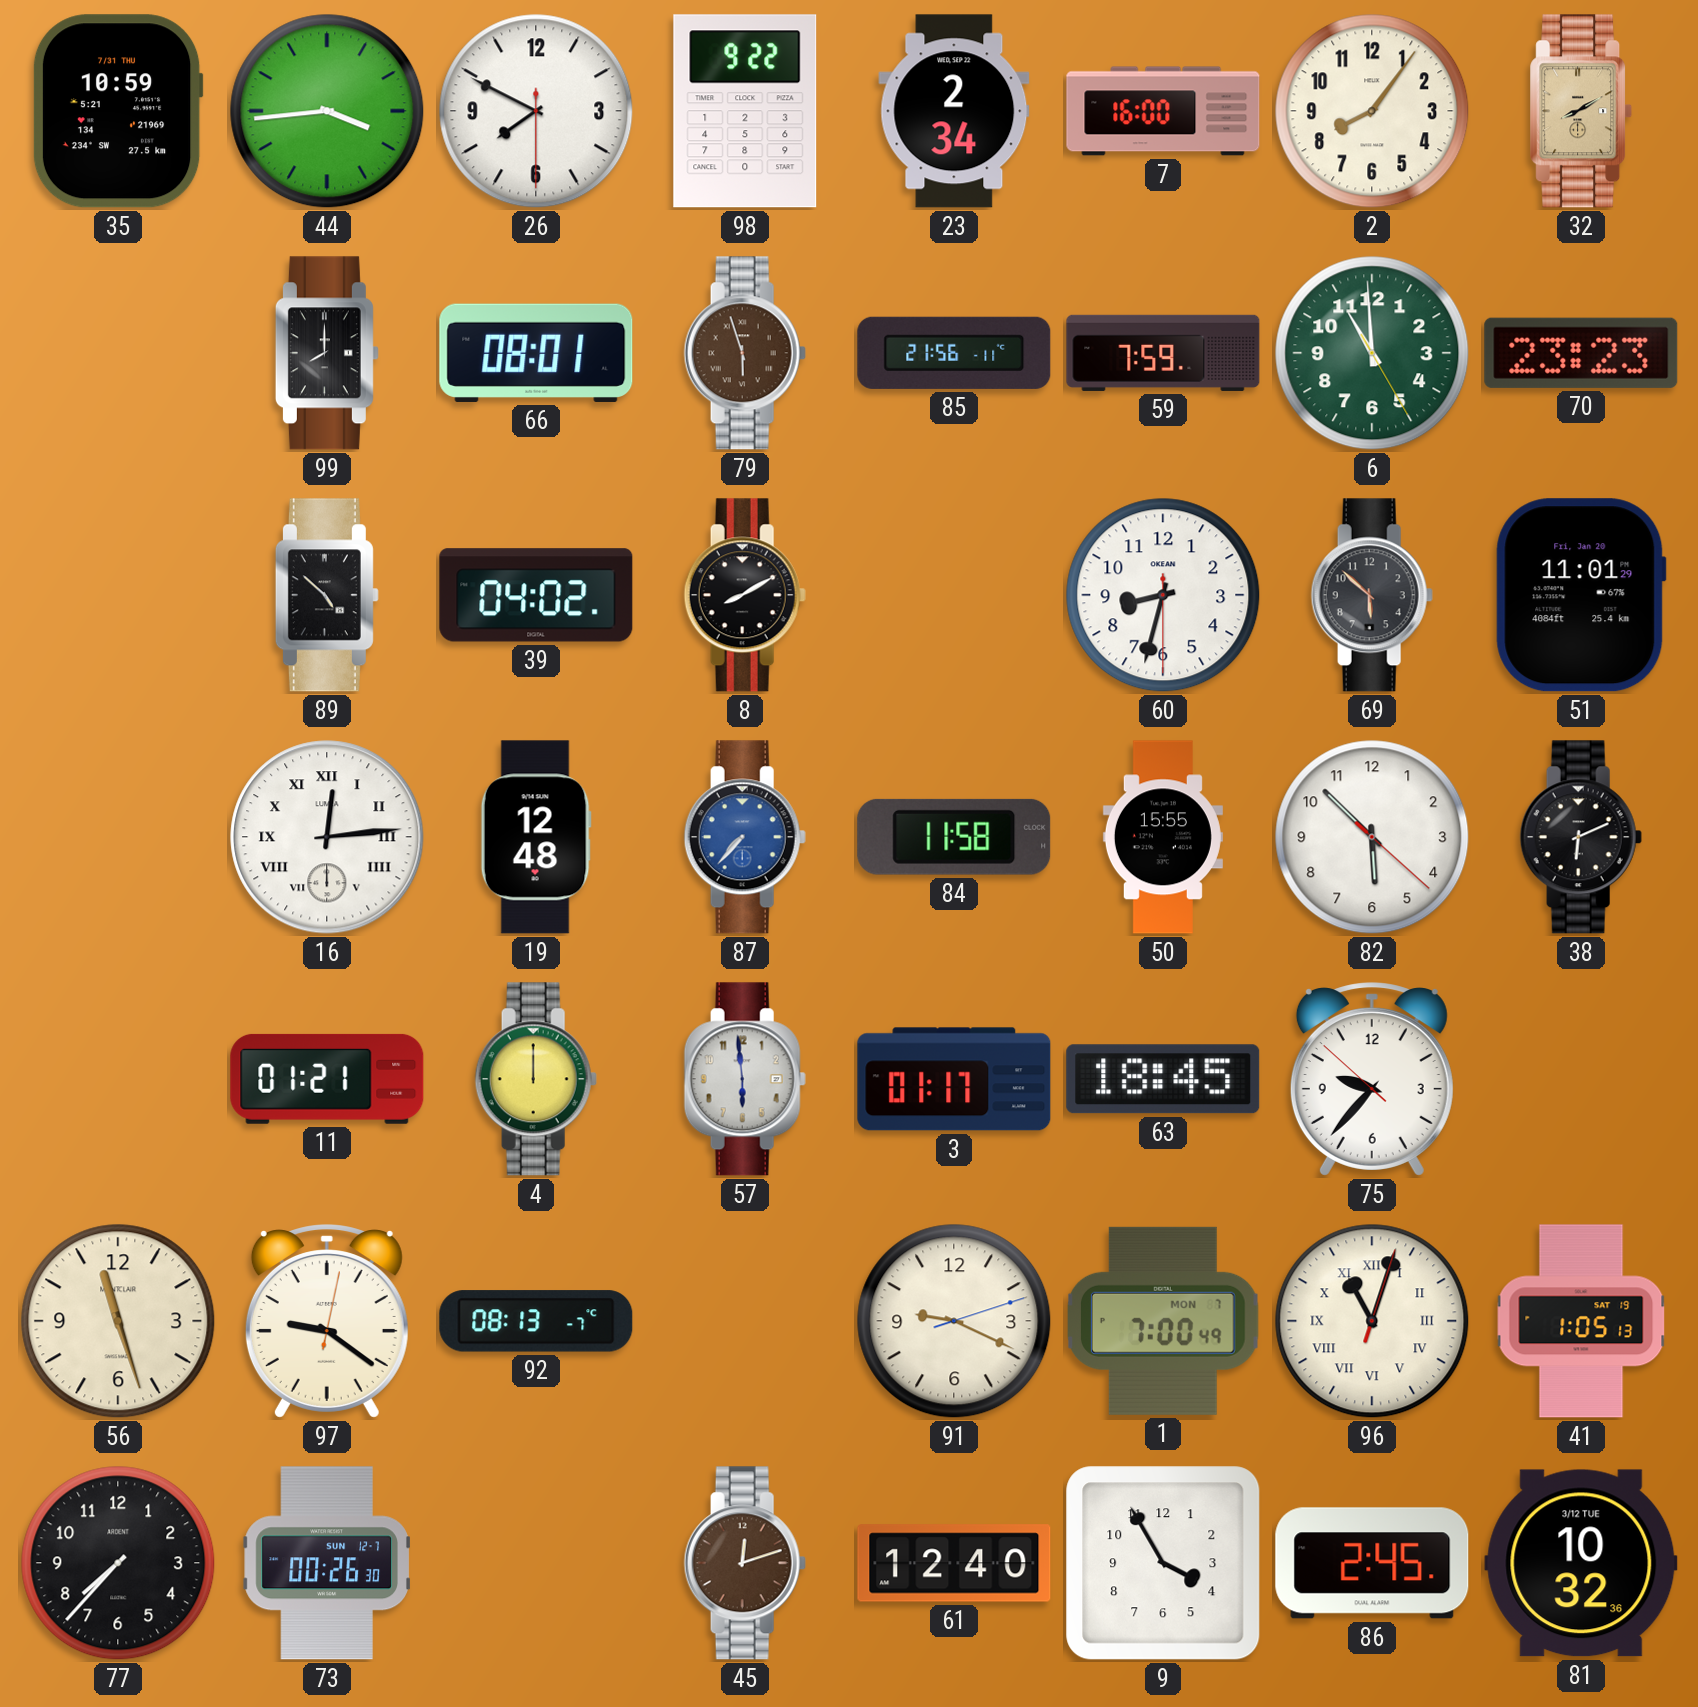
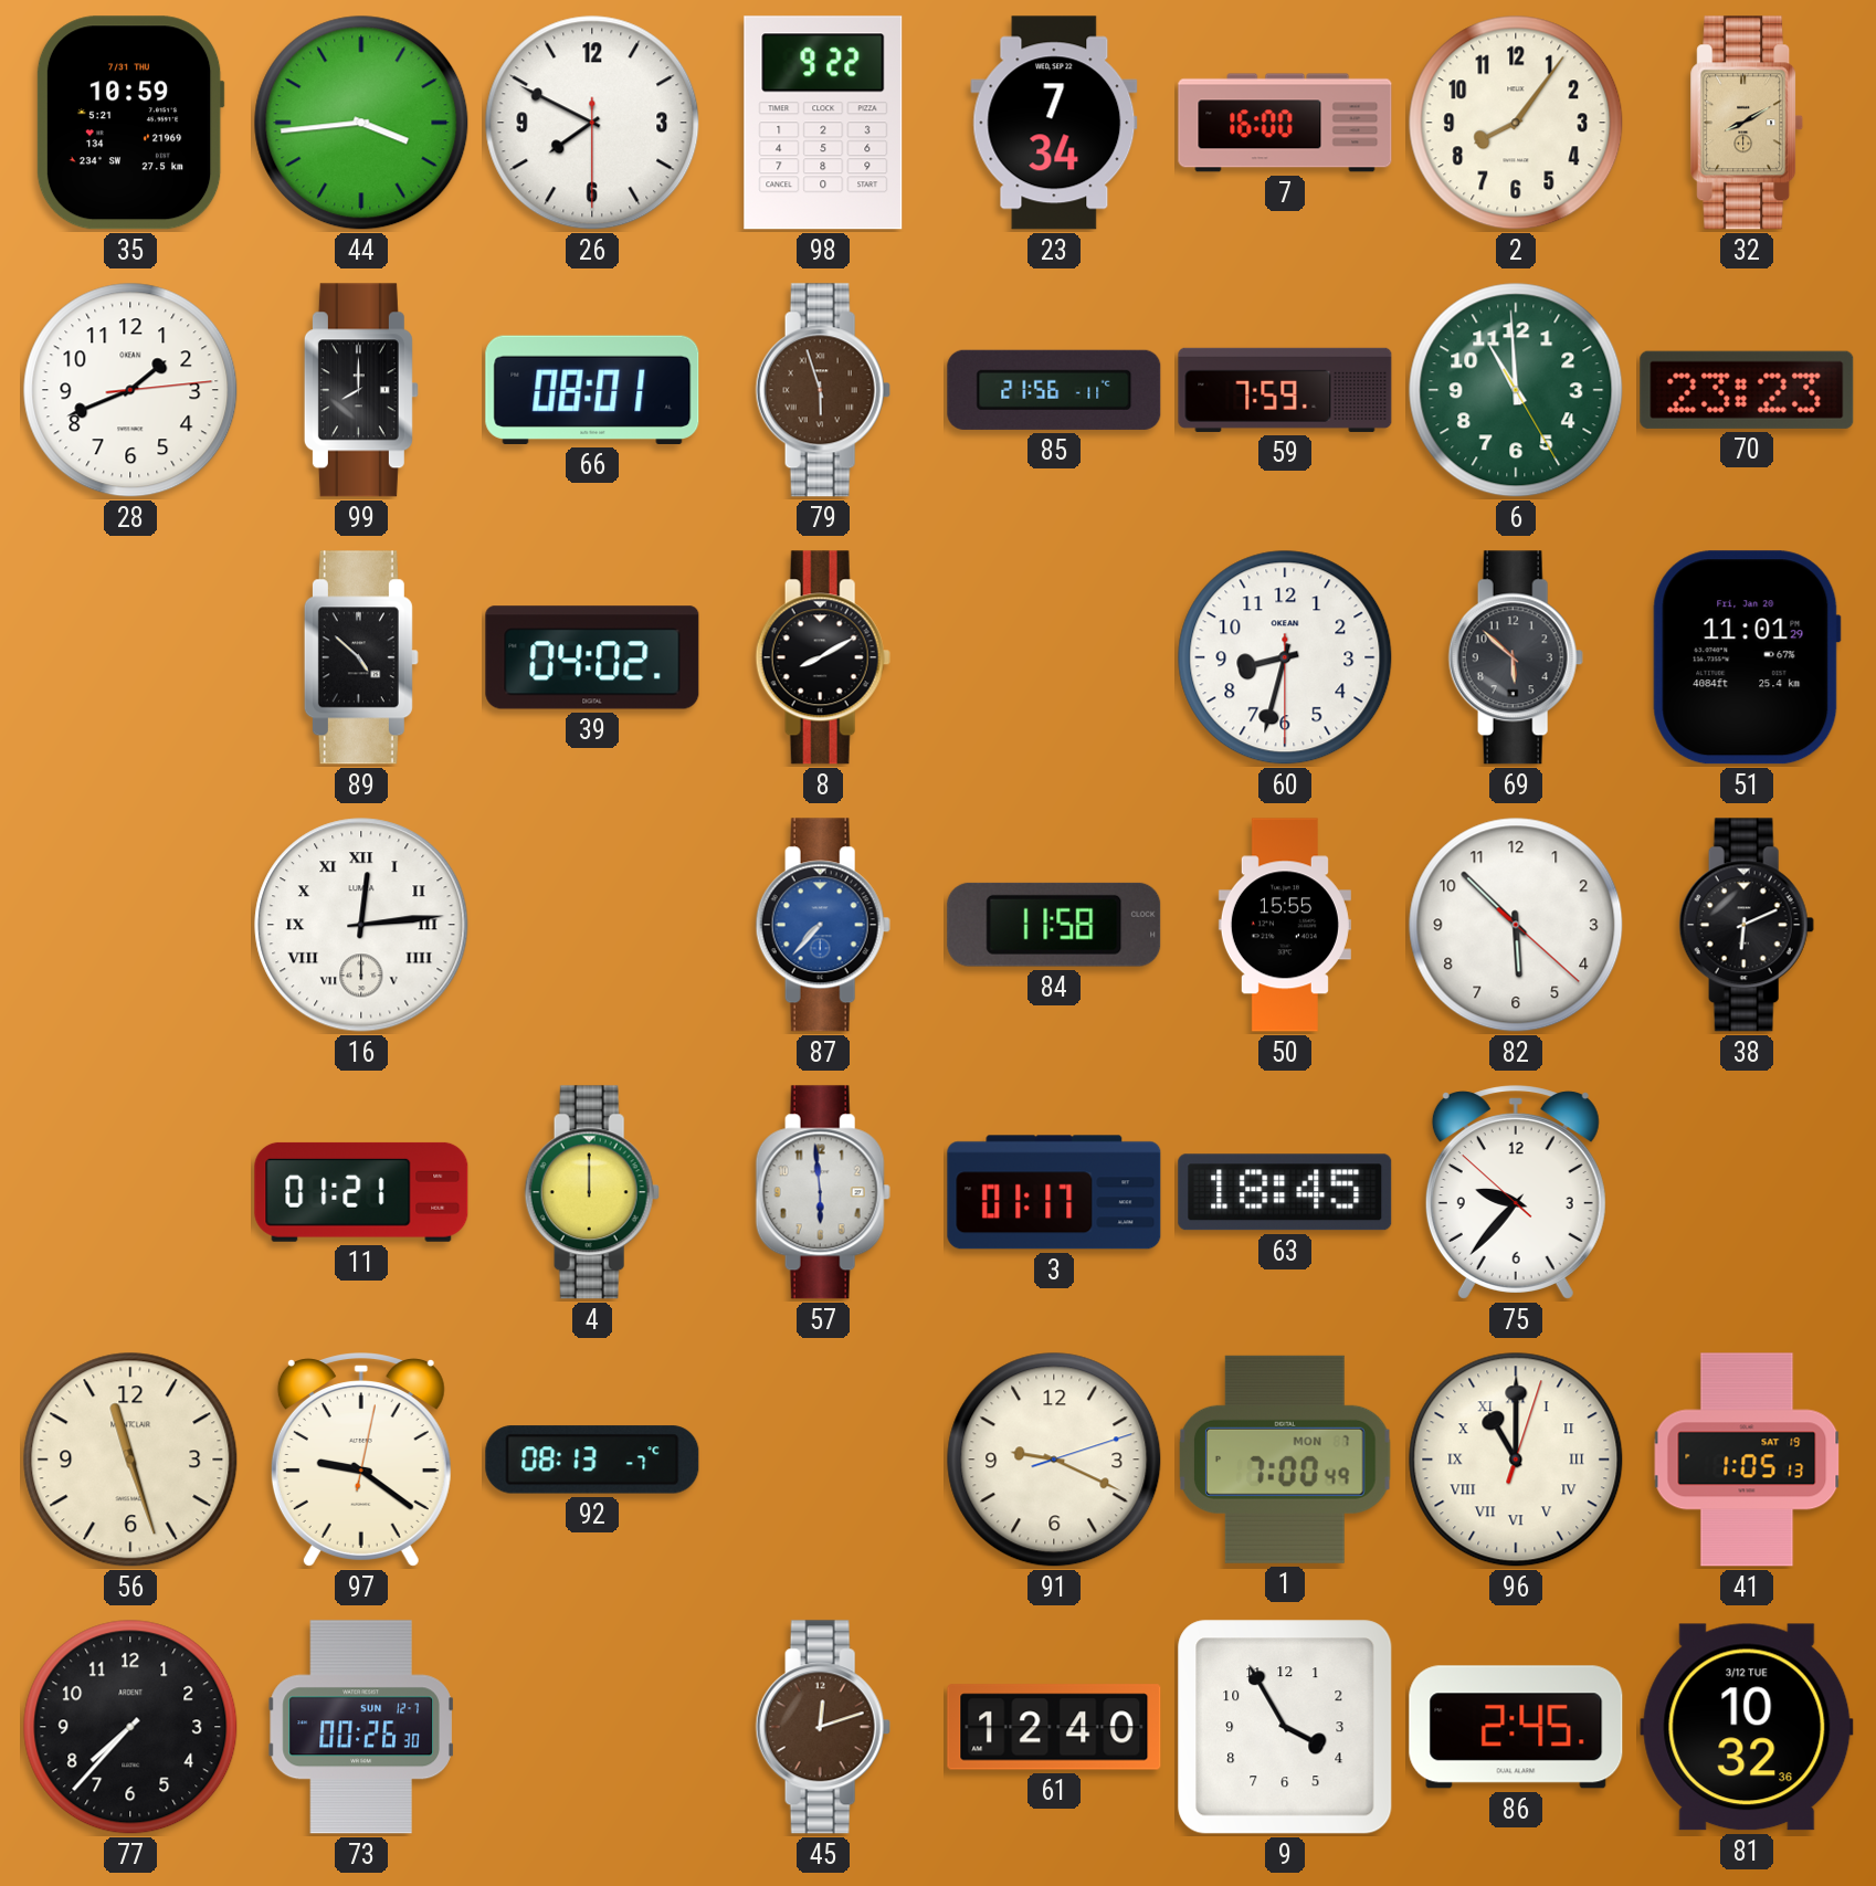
23: 2:34 -> 7:34 (1054, 123)
28: none -> 1:41 (130, 390)
19: 12:48 -> none (536, 837)
96: 11:03 -> 11:00 (1516, 1460)
